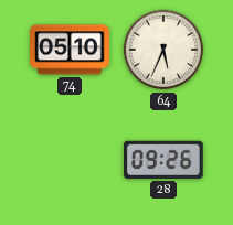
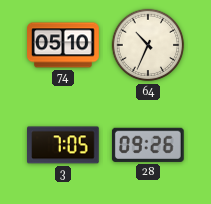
64: 5:34 -> 10:34 (148, 45)
3: none -> 7:05 (64, 145)
